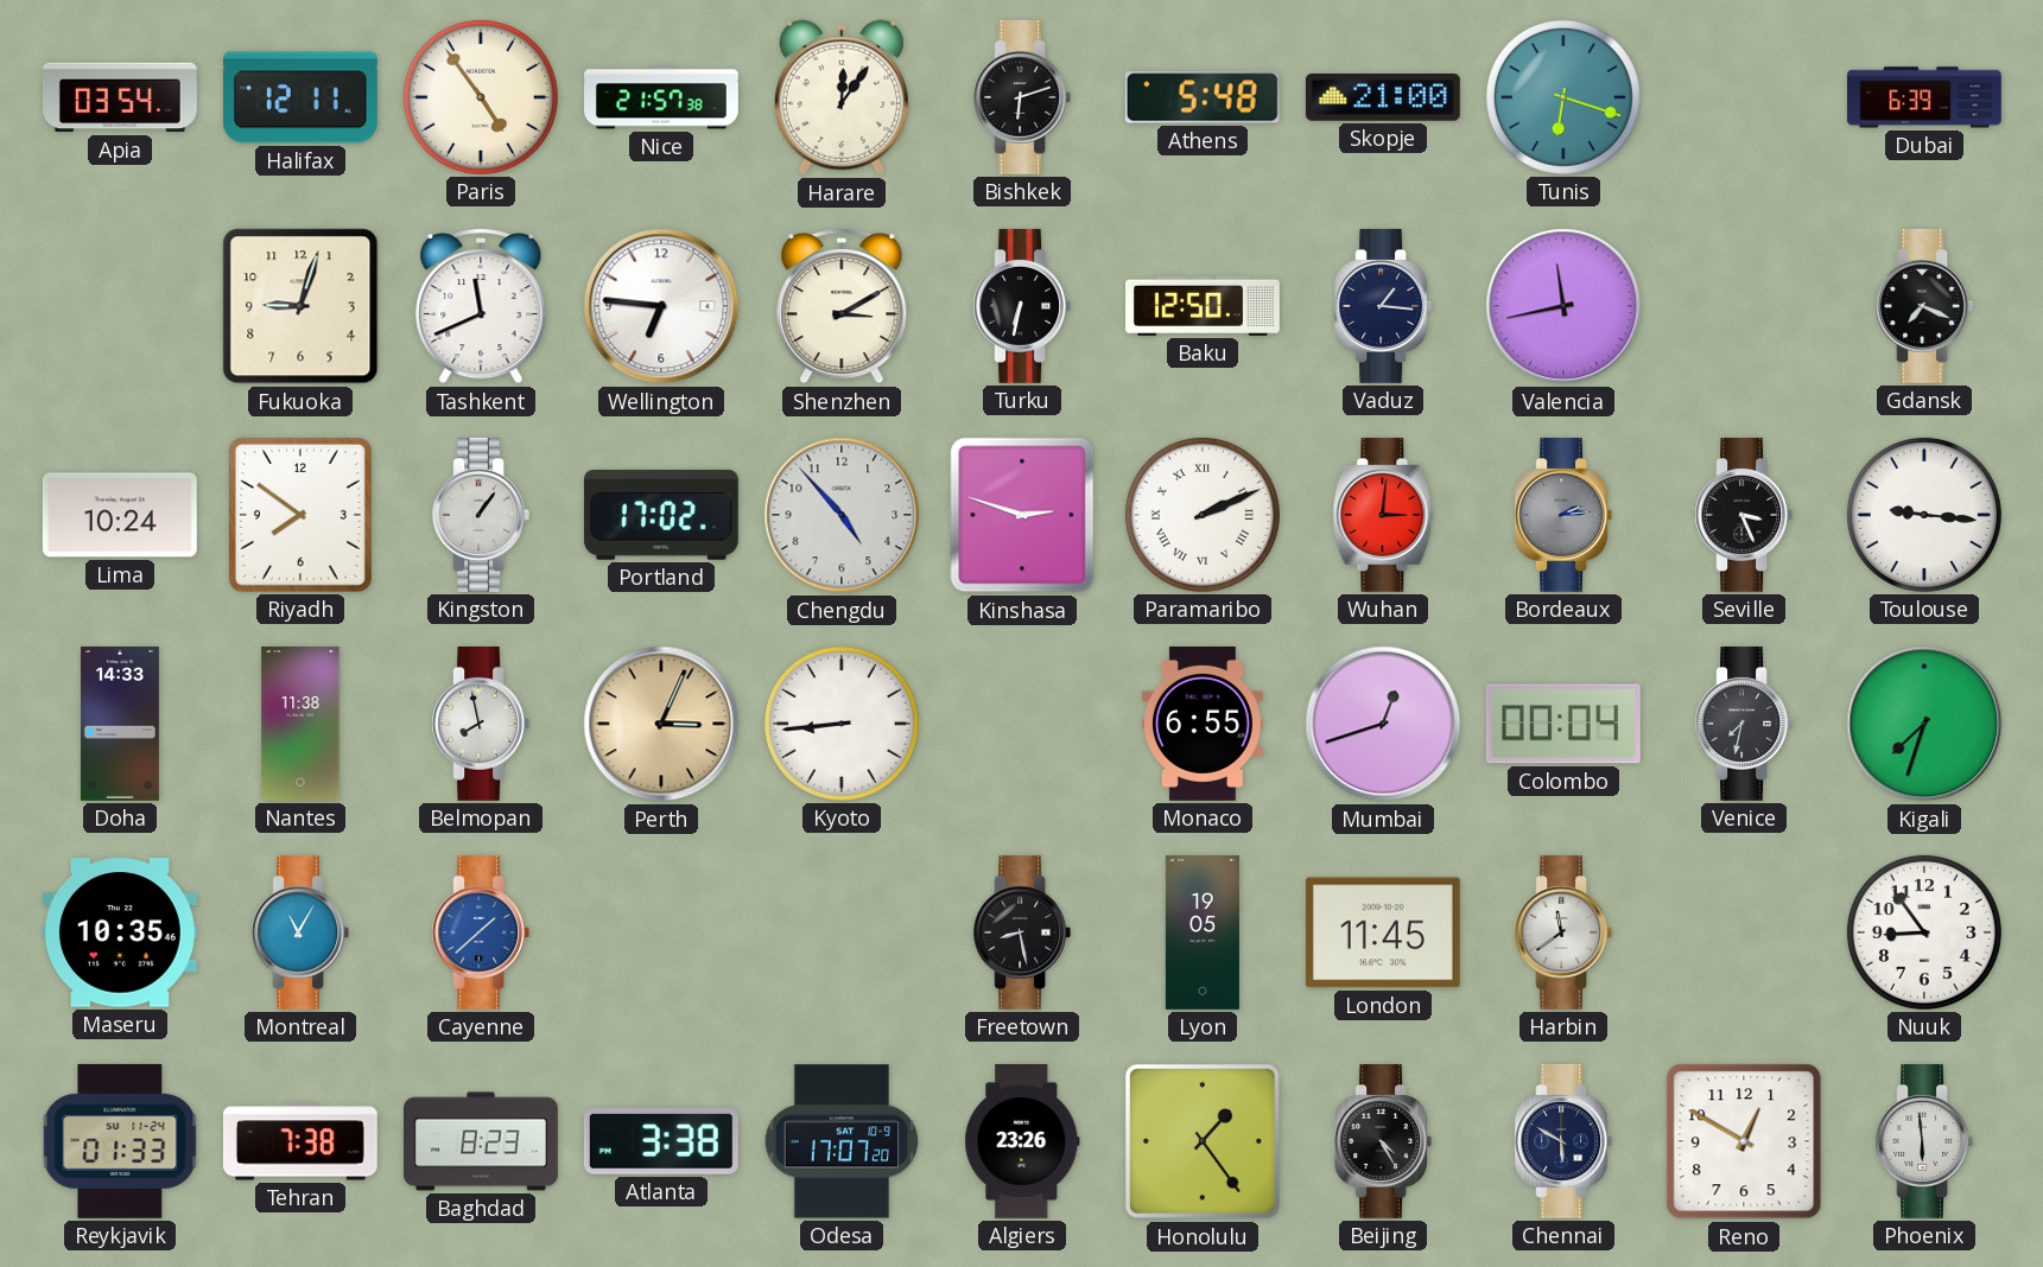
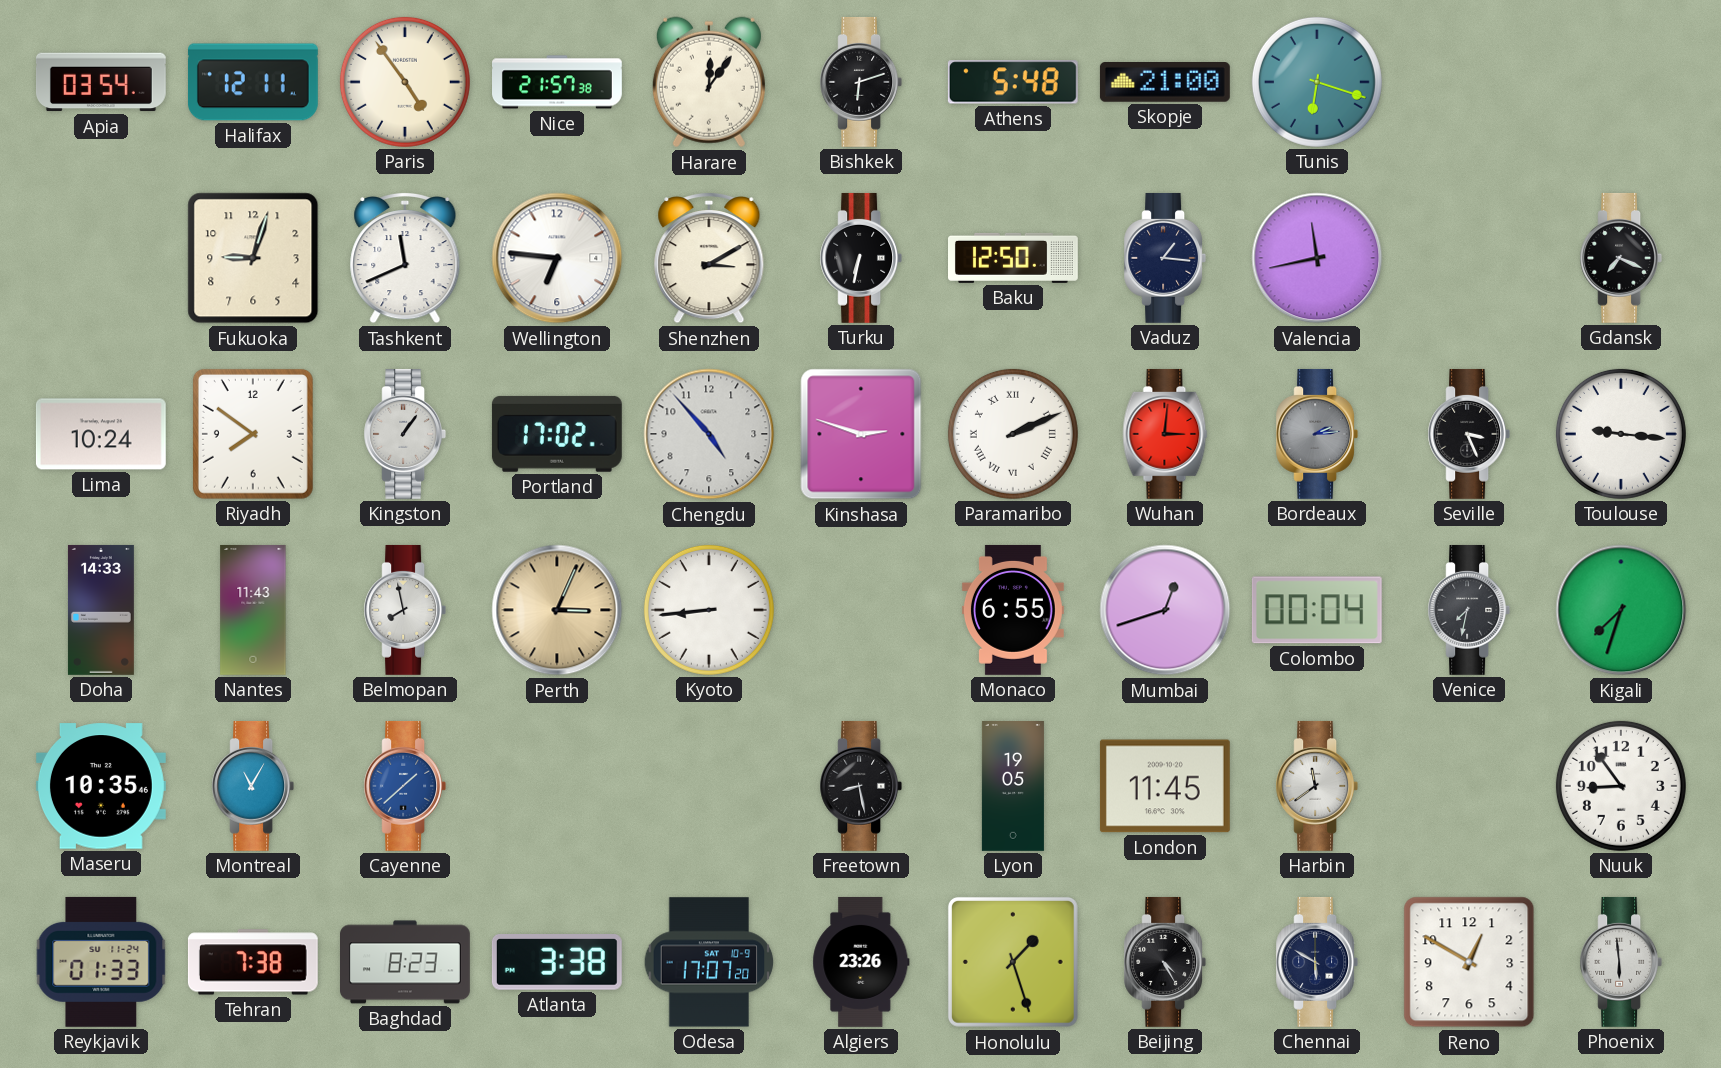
Dubai: 6:39 -> none (1924, 97)
Nantes: 11:38 -> 11:43 (253, 610)
Honolulu: 1:24 -> 1:27 (1013, 962)
